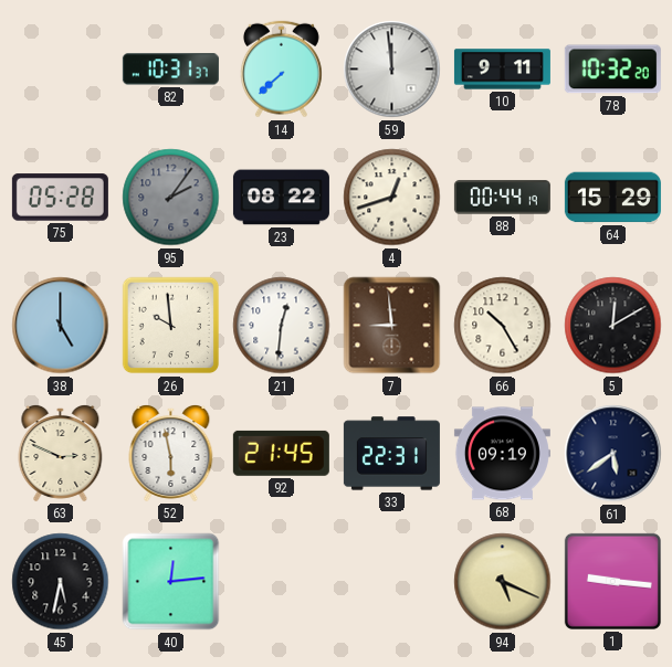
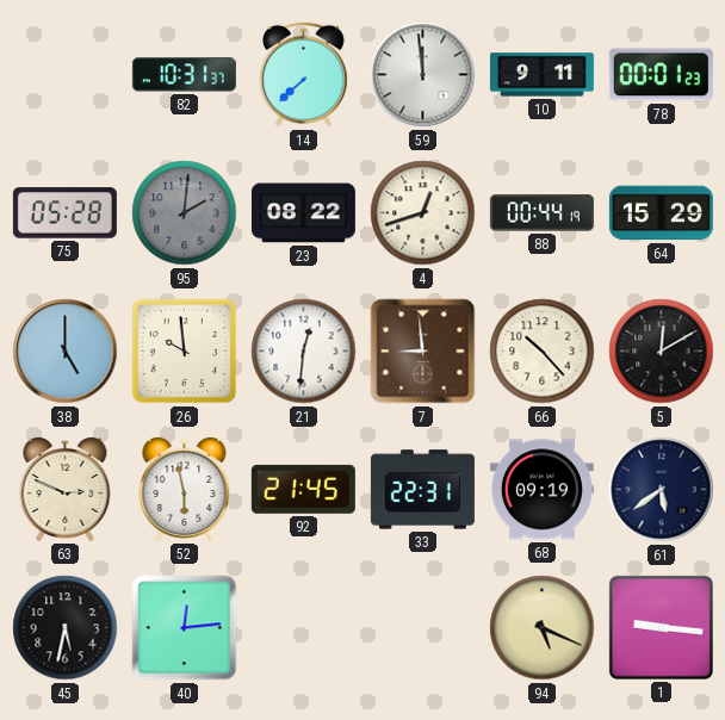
78: 10:32 -> 00:01 (661, 75)
95: 2:06 -> 2:01 (185, 213)
66: 10:25 -> 10:23 (543, 352)
